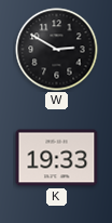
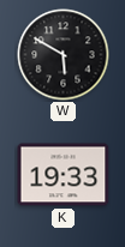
W: 2:50 -> 5:50 (64, 55)
